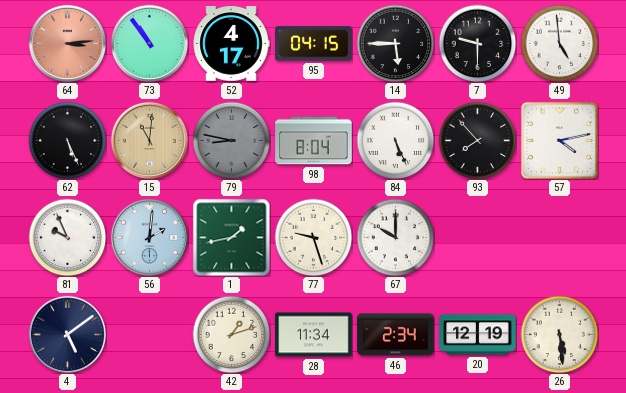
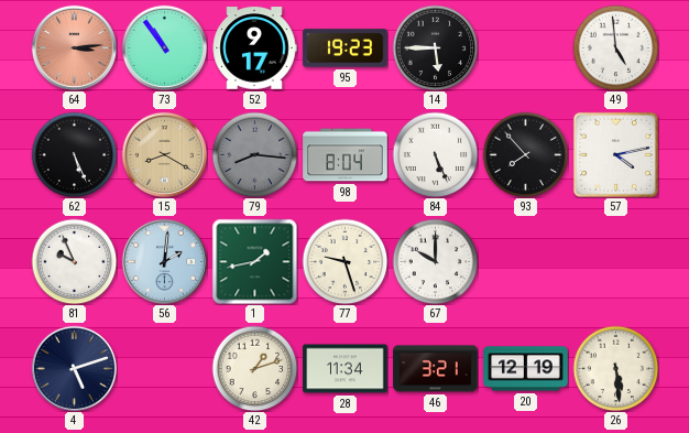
52: 4:17 -> 9:17 (254, 48)
95: 04:15 -> 19:23 (346, 48)
7: 9:30 -> none (477, 43)
15: 11:01 -> 8:20 (164, 154)
79: 8:47 -> 8:16 (254, 154)
4: 5:09 -> 5:12 (74, 368)
46: 2:34 -> 3:21 (436, 369)
